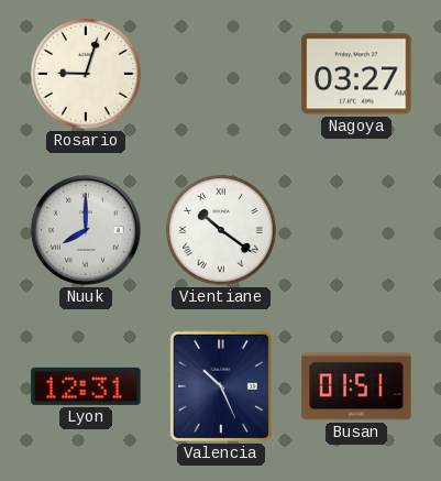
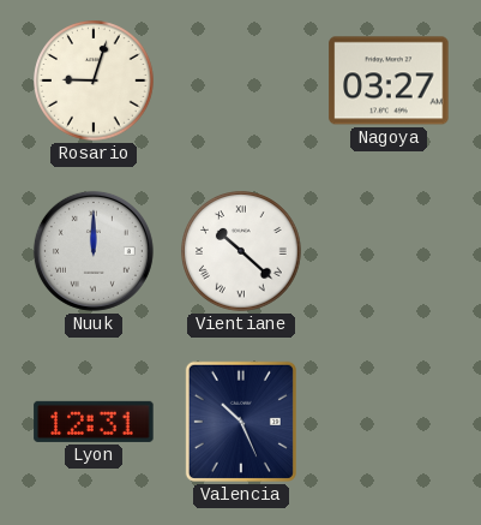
Nuuk: 8:00 -> 12:00 (94, 251)
Vientiane: 10:21 -> 10:22 (241, 251)
Busan: 01:51 -> none (356, 386)
